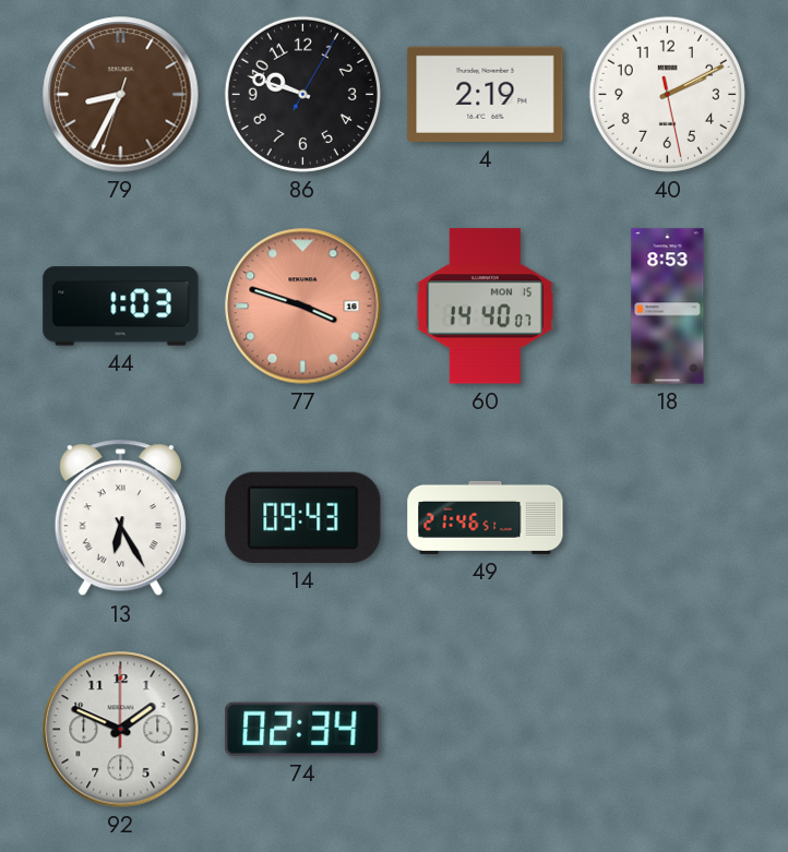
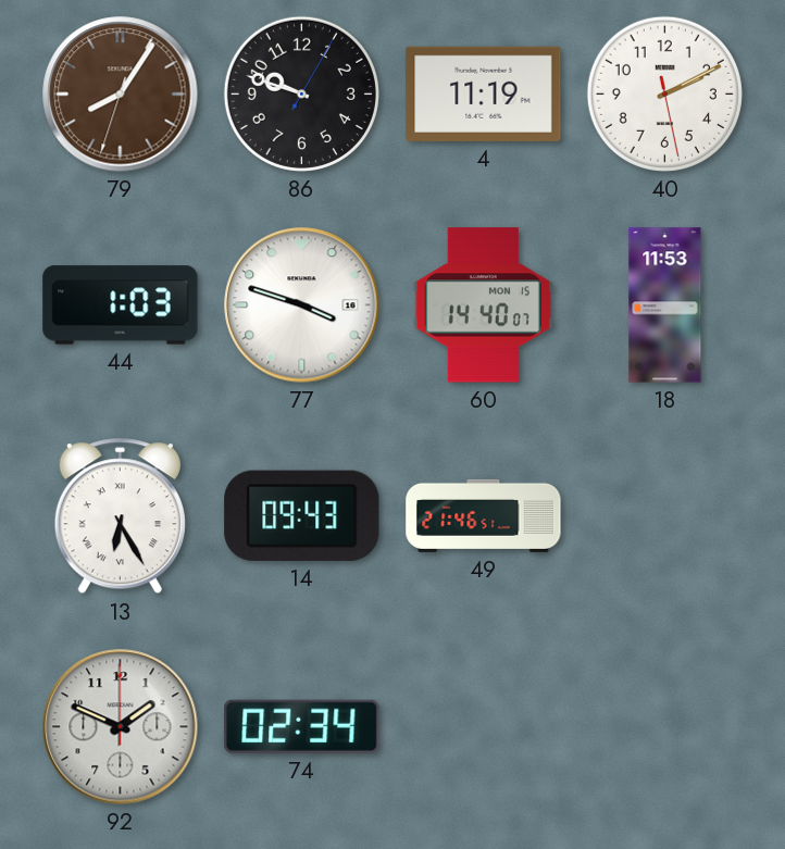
79: 8:34 -> 8:05 (121, 95)
4: 2:19 -> 11:19 (484, 93)
77 dial: salmon -> white (302, 305)
18: 8:53 -> 11:53 (665, 305)
